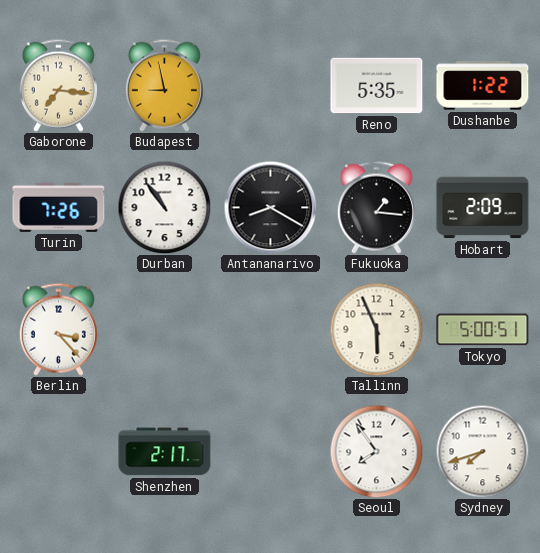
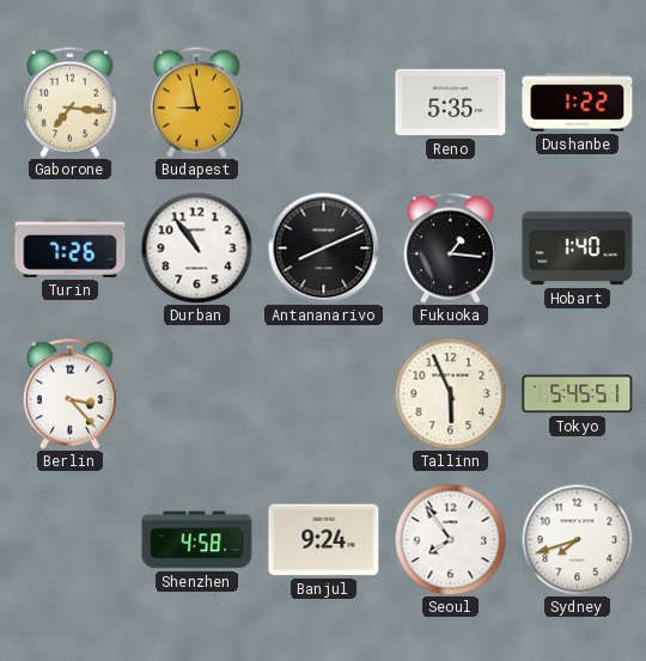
Antananarivo: 8:20 -> 8:11 (323, 247)
Hobart: 2:09 -> 1:40 (578, 249)
Tokyo: 5:00 -> 5:45 (578, 394)
Shenzhen: 2:17 -> 4:58 (197, 540)
Banjul: none -> 9:24 (324, 540)
